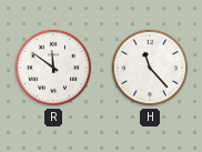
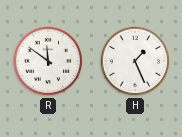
H: 11:23 -> 1:26 (135, 61)
